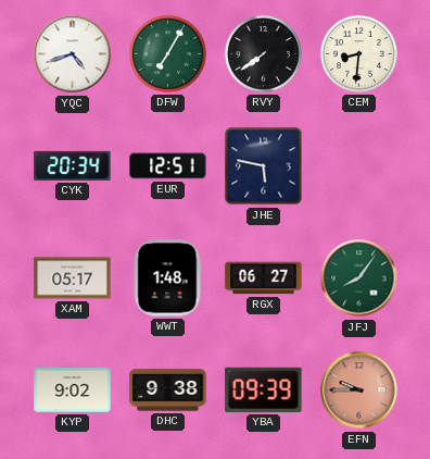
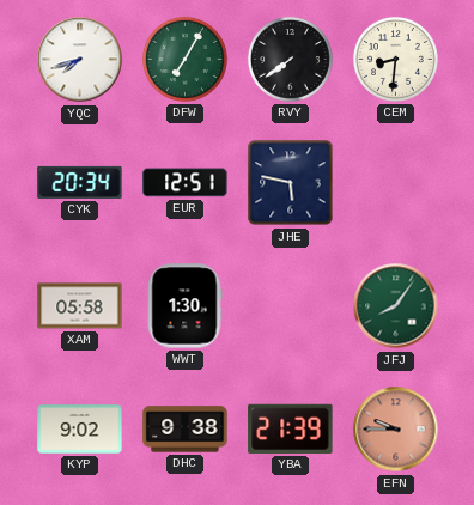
YQC: 4:42 -> 7:42 (80, 60)
XAM: 05:17 -> 05:58 (80, 306)
WWT: 1:48 -> 1:30 (184, 306)
RGX: 06:27 -> none (264, 278)
YBA: 09:39 -> 21:39 (291, 428)
